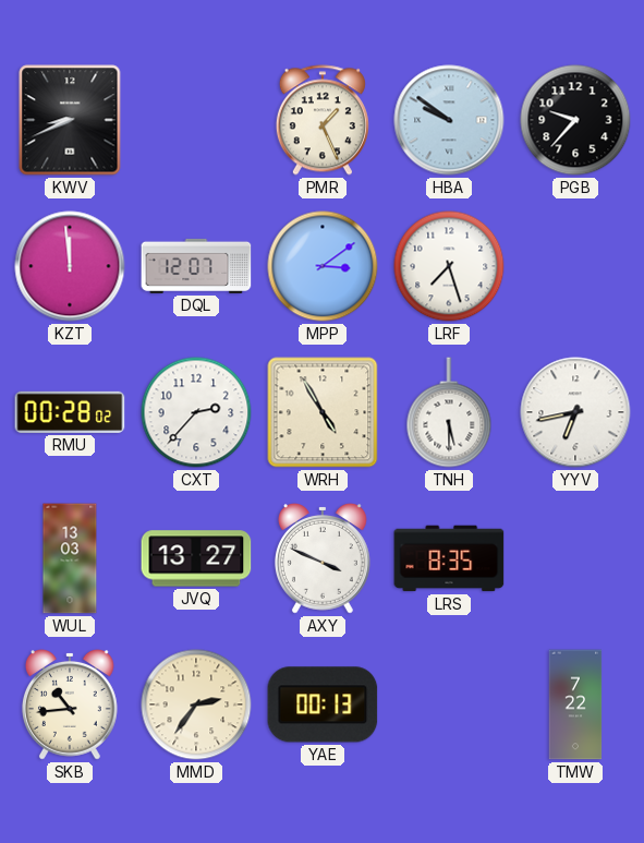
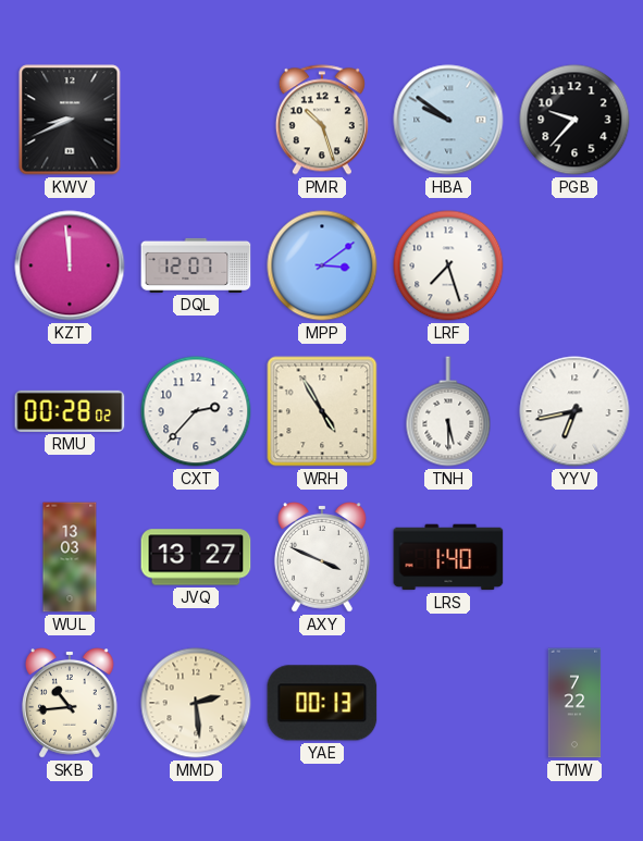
PMR: 1:26 -> 10:27 (322, 120)
LRS: 8:35 -> 1:40 (448, 557)
MMD: 2:36 -> 2:29 (196, 703)
